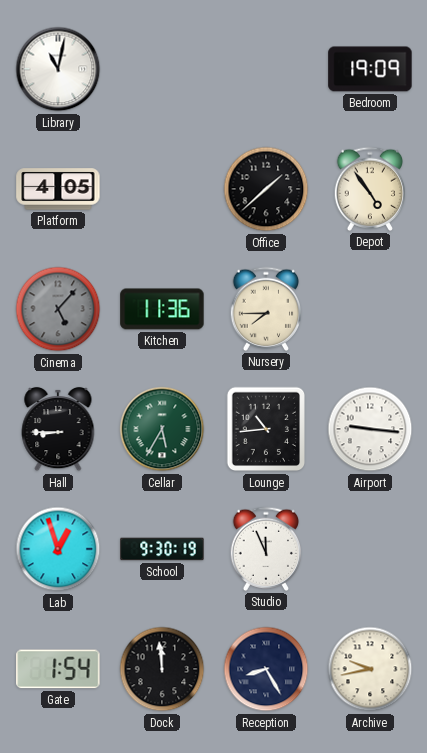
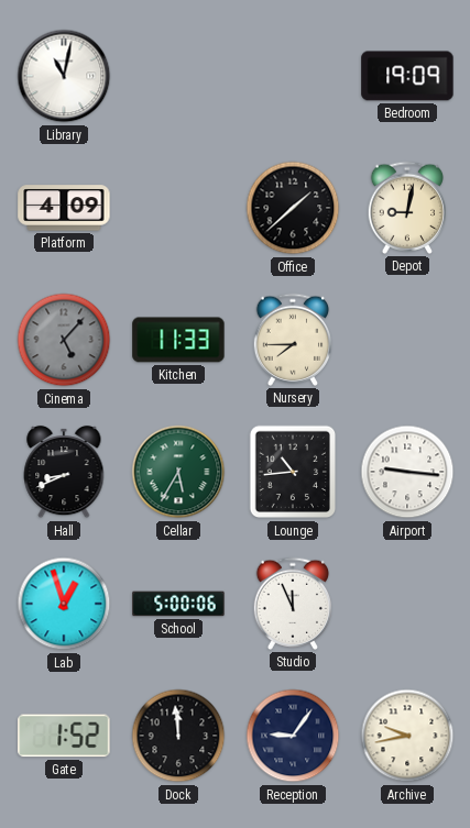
Platform: 4:05 -> 4:09 (64, 208)
Depot: 4:54 -> 9:02 (406, 208)
Kitchen: 11:36 -> 11:33 (178, 340)
Hall: 8:45 -> 8:41 (64, 472)
School: 9:30 -> 5:00 (178, 604)
Gate: 1:54 -> 1:52 (64, 736)
Reception: 8:25 -> 9:06 (293, 736)
